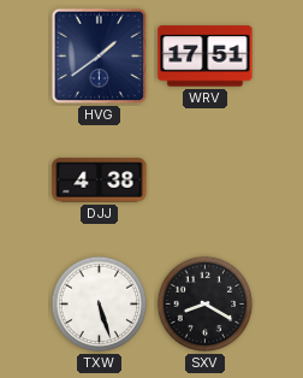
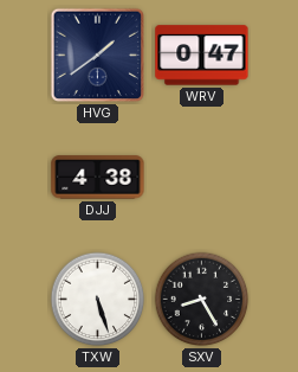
WRV: 17:51 -> 0:47 (202, 56)
SXV: 8:20 -> 8:25 (202, 300)
